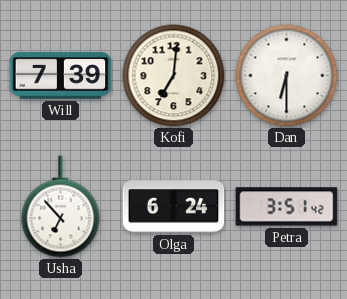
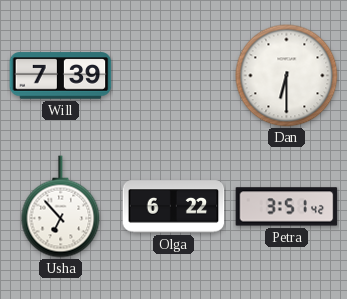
Kofi: 7:01 -> none (174, 76)
Olga: 6:24 -> 6:22 (174, 207)
